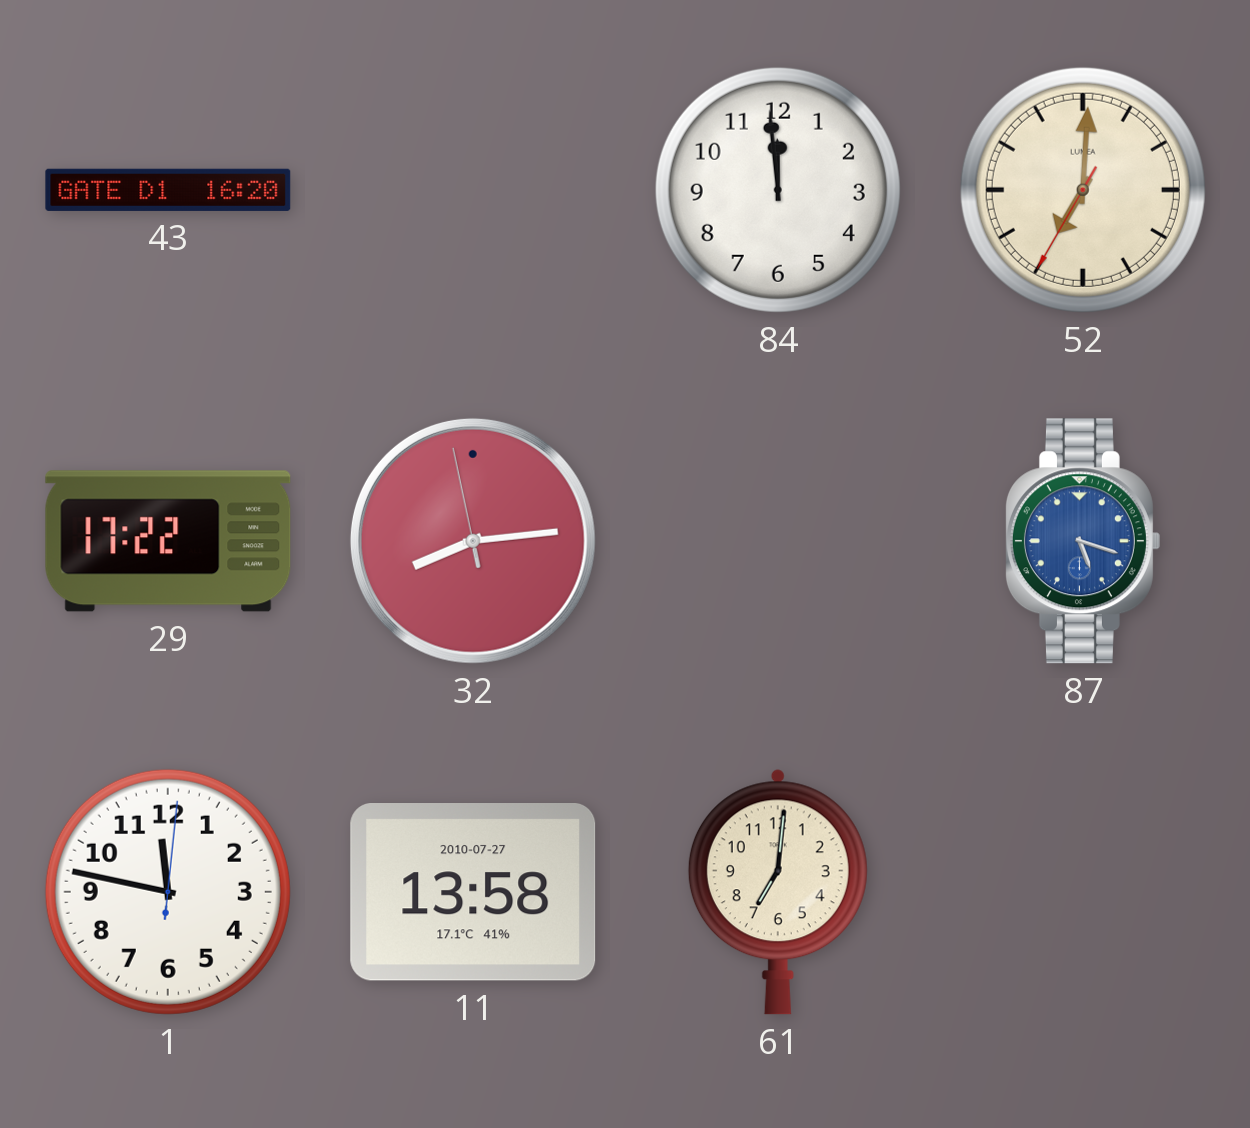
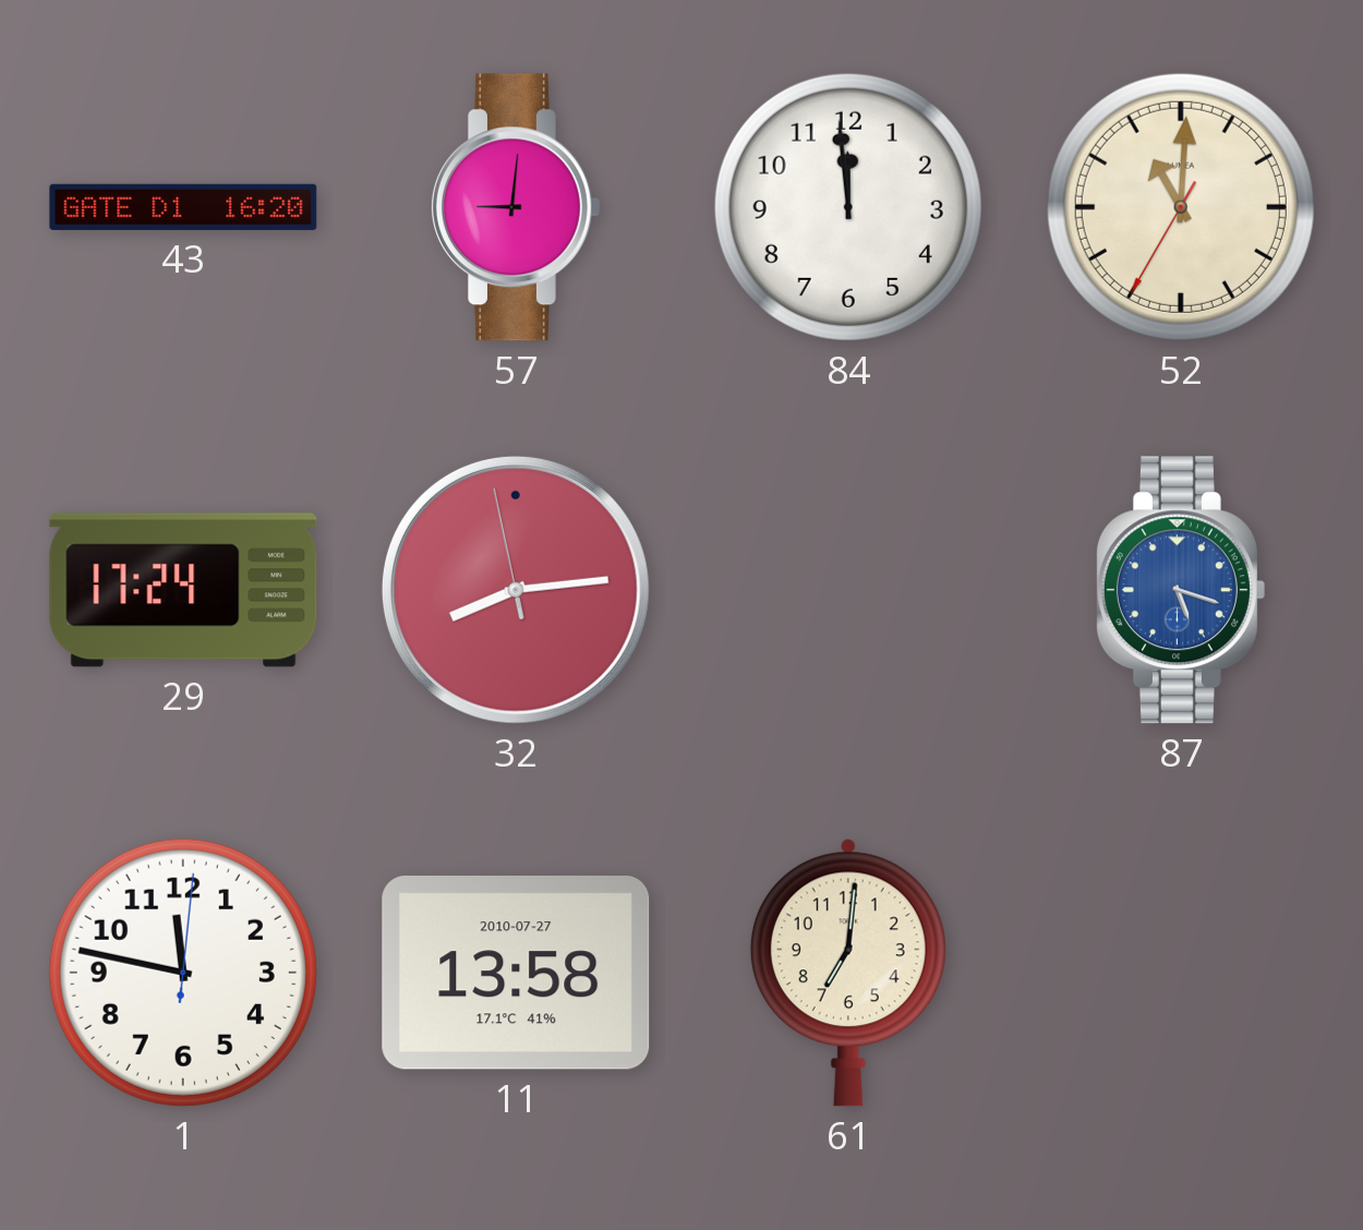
57: none -> 9:01 (515, 207)
52: 7:00 -> 11:00 (1181, 207)
29: 17:22 -> 17:24 (183, 590)
